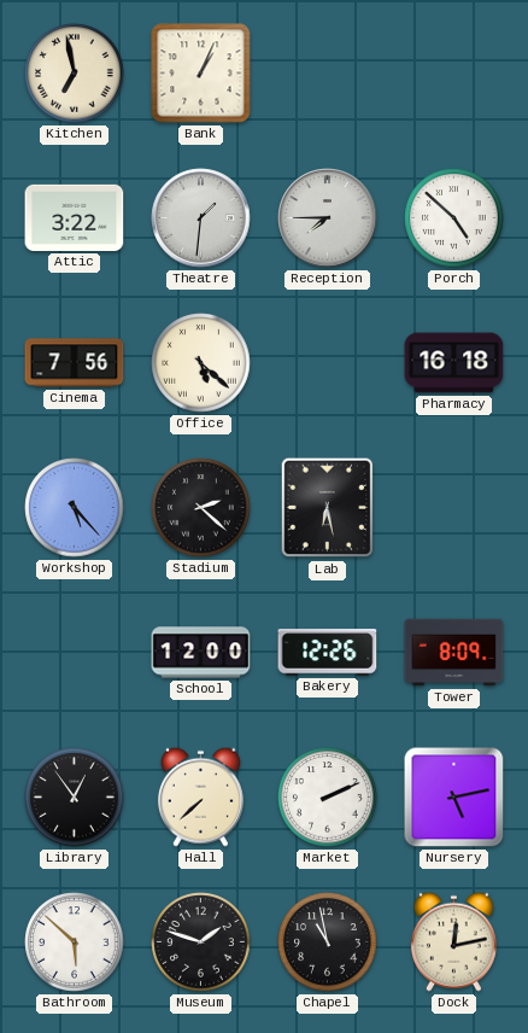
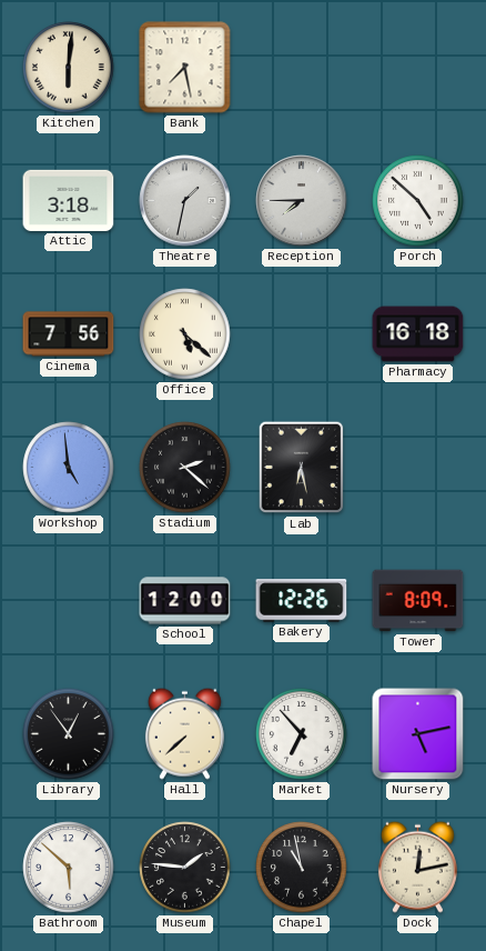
Kitchen: 6:58 -> 6:01 (69, 68)
Bank: 1:04 -> 7:28 (185, 68)
Attic: 3:22 -> 3:18 (69, 200)
Theatre: 1:31 -> 1:32 (185, 201)
Workshop: 5:23 -> 4:59 (69, 468)
Market: 2:11 -> 6:53 (302, 734)
Museum: 1:48 -> 1:46 (185, 868)
